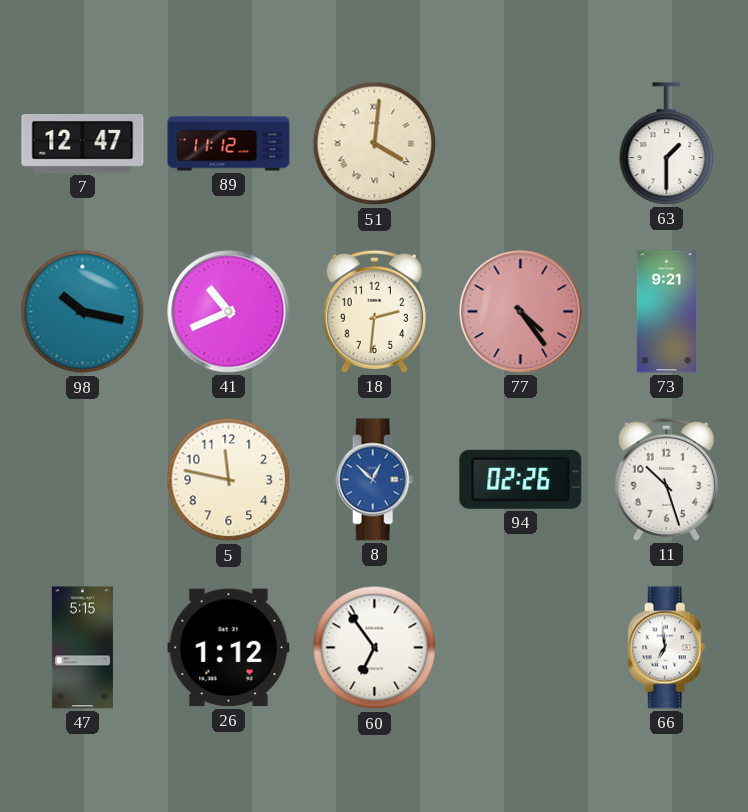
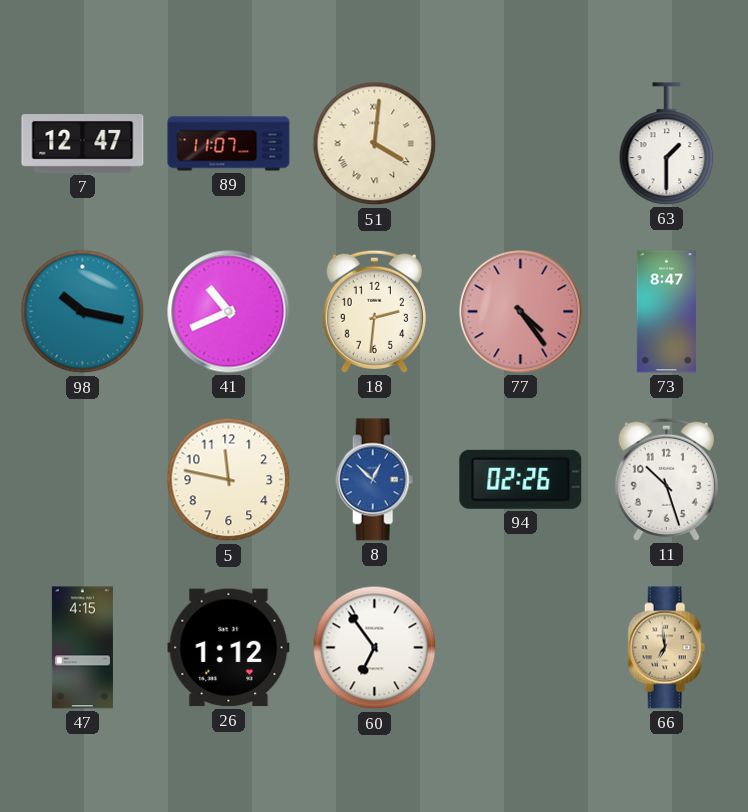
89: 11:12 -> 11:07 (229, 144)
73: 9:21 -> 8:47 (666, 312)
47: 5:15 -> 4:15 (82, 648)
66 dial: white -> champagne (667, 648)
